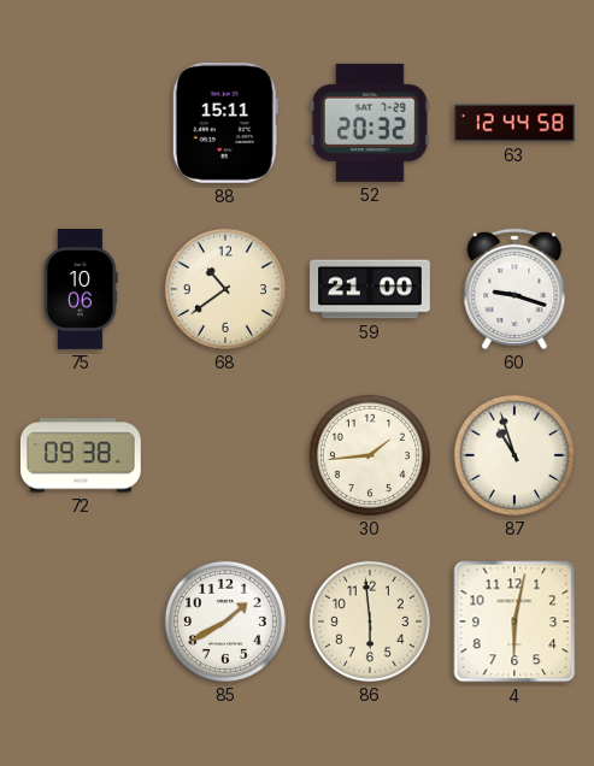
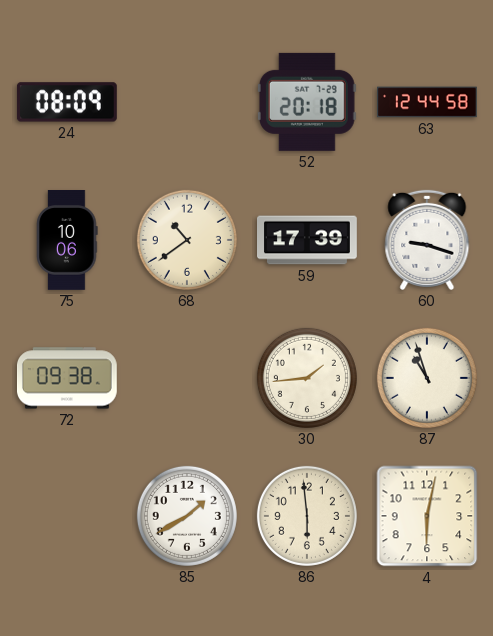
24: none -> 08:09 (67, 102)
88: 15:11 -> none (225, 123)
52: 20:32 -> 20:18 (307, 102)
59: 21:00 -> 17:39 (308, 240)
